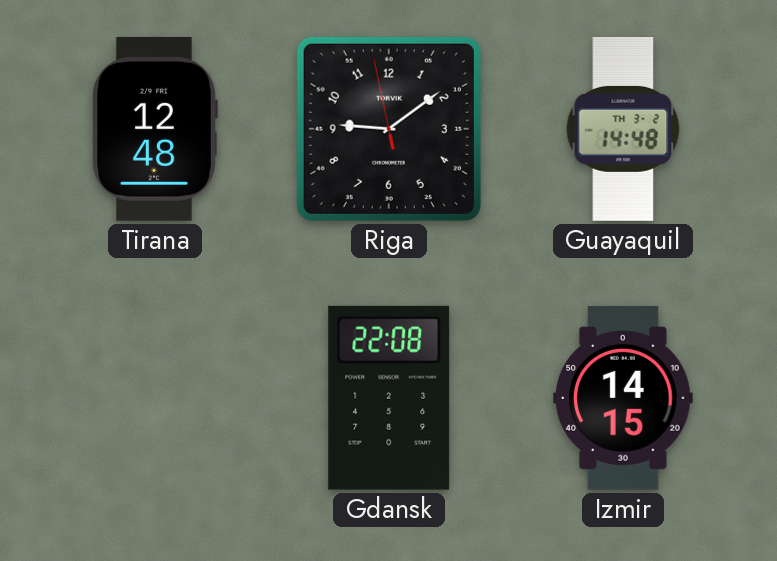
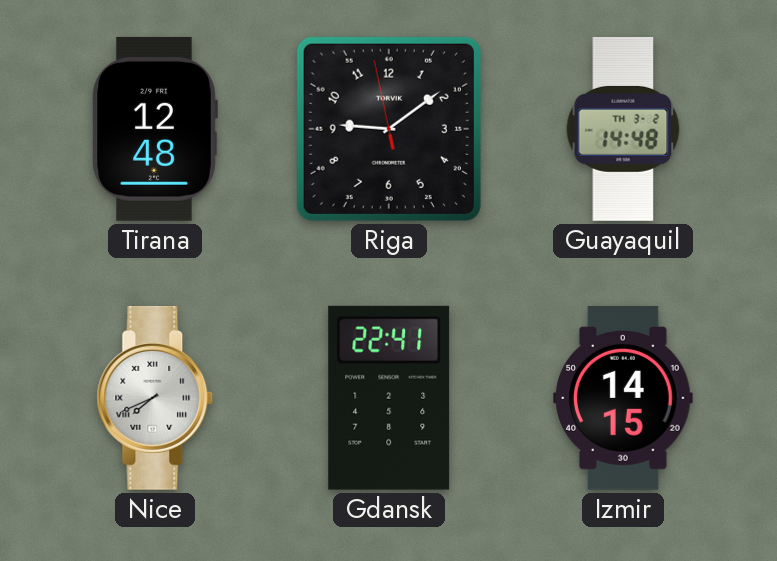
Nice: none -> 7:41 (155, 398)
Gdansk: 22:08 -> 22:41 (389, 398)
